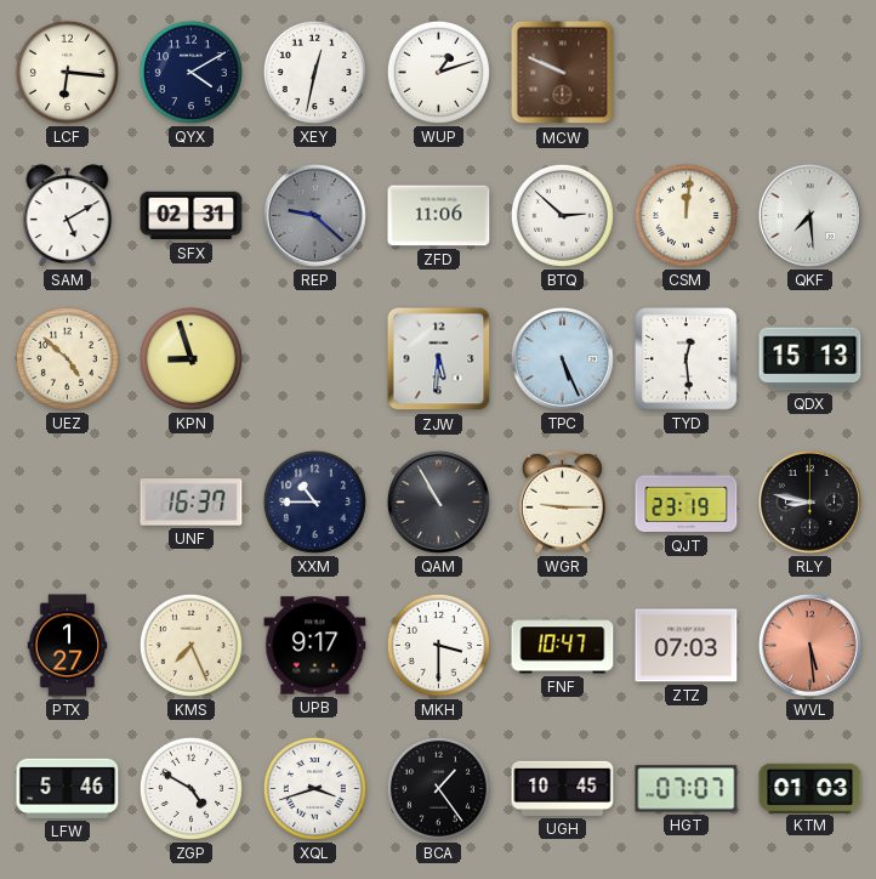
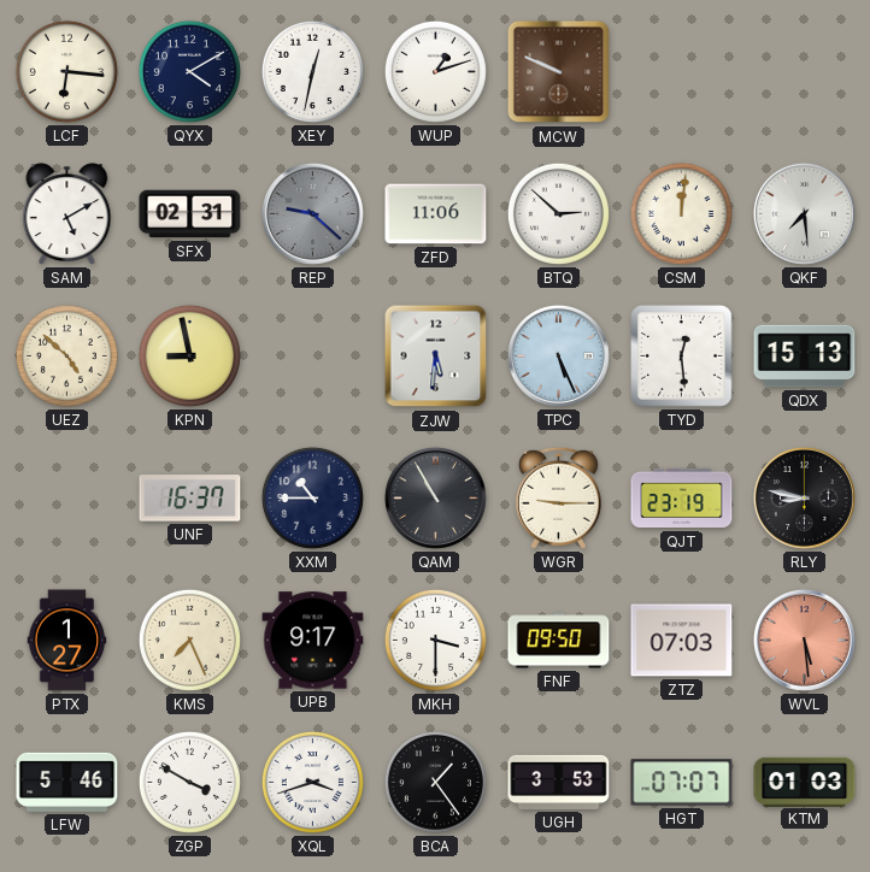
KPN: 8:57 -> 8:58 (189, 355)
FNF: 10:47 -> 09:50 (559, 641)
ZGP: 4:50 -> 3:50 (189, 782)
UGH: 10:45 -> 3:53 (559, 782)
